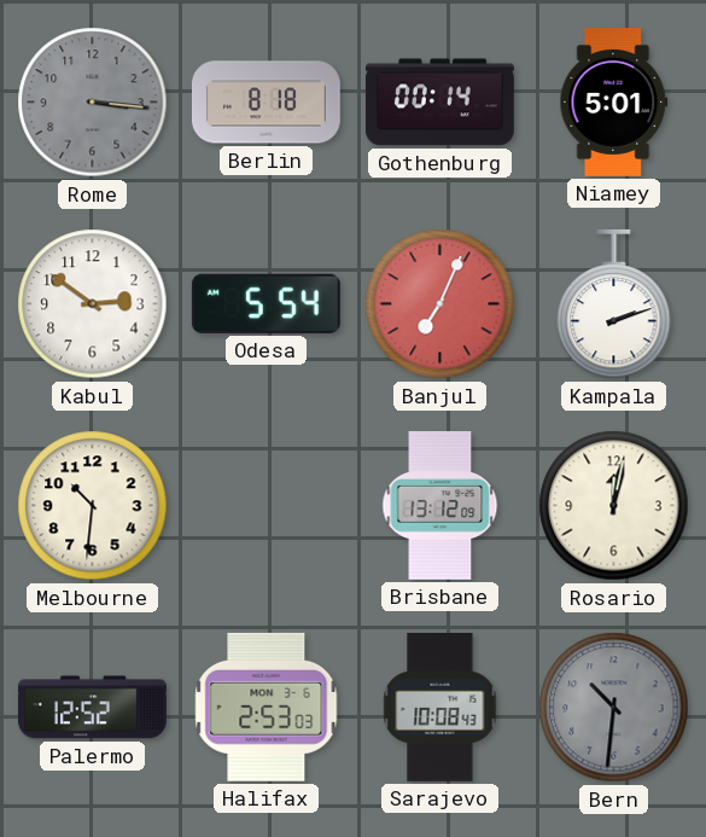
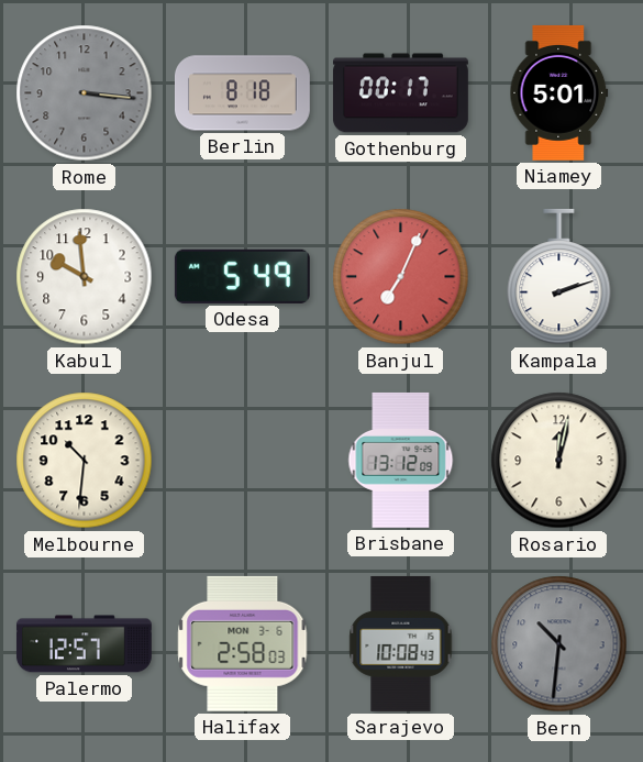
Gothenburg: 00:14 -> 00:17 (401, 93)
Kabul: 2:51 -> 9:59 (85, 277)
Odesa: 5:54 -> 5:49 (242, 276)
Palermo: 12:52 -> 12:57 (84, 644)
Halifax: 2:53 -> 2:58 (243, 643)
